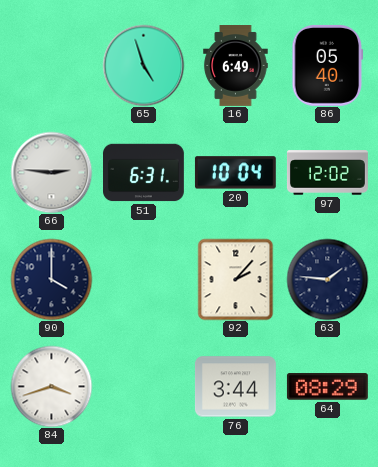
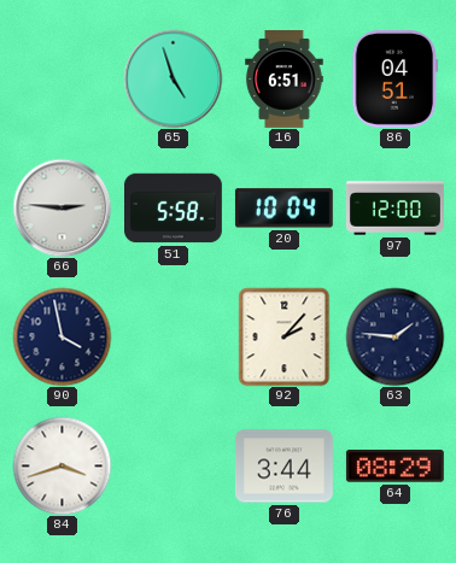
16: 6:49 -> 6:51 (285, 80)
86: 05:40 -> 04:51 (396, 78)
51: 6:31 -> 5:58 (174, 209)
97: 12:02 -> 12:00 (394, 209)
90: 4:00 -> 3:58 (62, 336)
